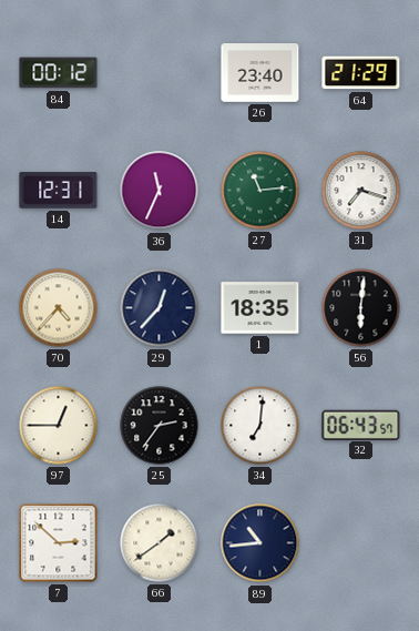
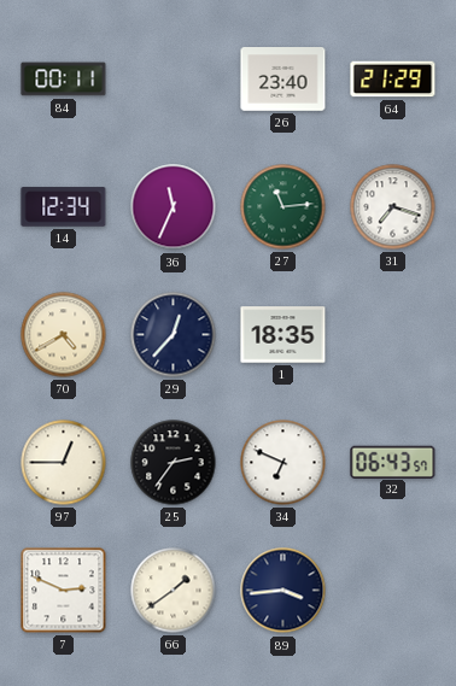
84: 00:12 -> 00:11 (64, 80)
14: 12:31 -> 12:34 (64, 207)
70: 4:37 -> 4:40 (64, 335)
56: 6:01 -> none (361, 308)
34: 7:01 -> 6:49 (283, 463)
7: 2:52 -> 2:49 (64, 591)
89: 10:44 -> 3:44 (283, 591)
